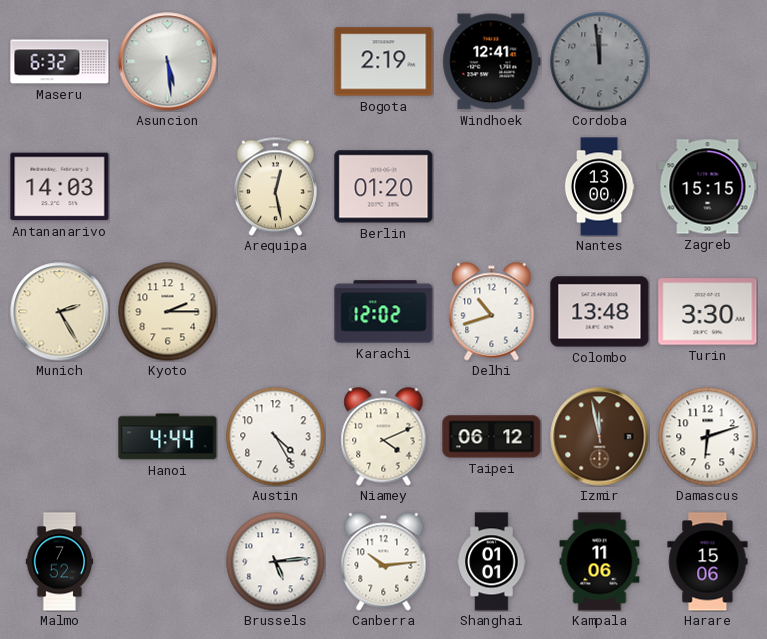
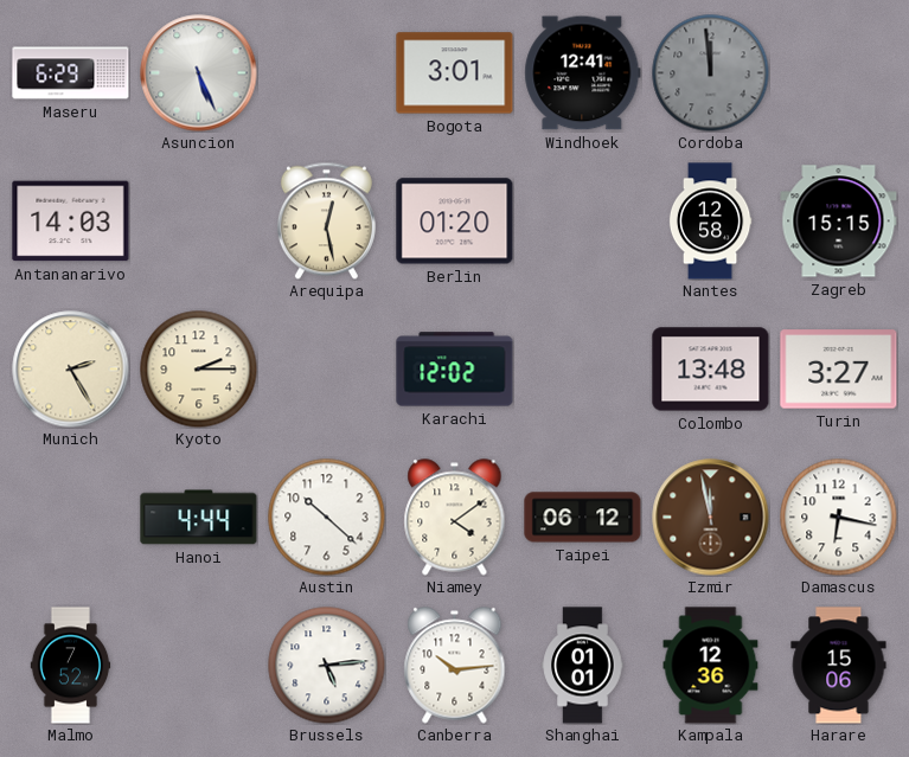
Maseru: 6:32 -> 6:29 (71, 73)
Asuncion: 5:29 -> 5:26 (199, 73)
Bogota: 2:19 -> 3:01 (455, 73)
Nantes: 13:00 -> 12:58 (710, 222)
Delhi: 10:42 -> none (492, 312)
Turin: 3:30 -> 3:27 (839, 370)
Austin: 4:25 -> 10:22 (327, 518)
Niamey: 4:11 -> 4:09 (455, 518)
Damascus: 6:12 -> 6:17 (839, 518)
Kampala: 11:06 -> 12:36 (711, 666)
